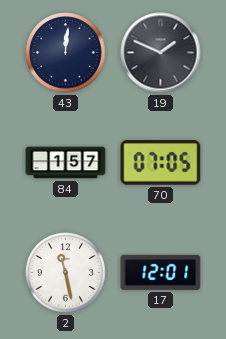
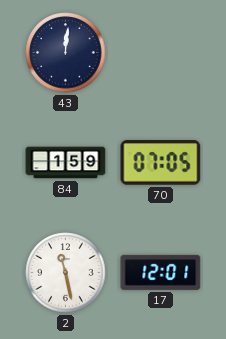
19: 1:49 -> none (161, 53)
84: 1:57 -> 1:59 (66, 163)
